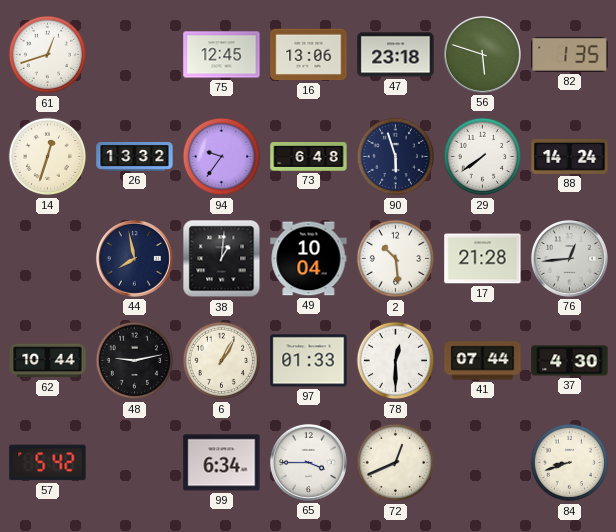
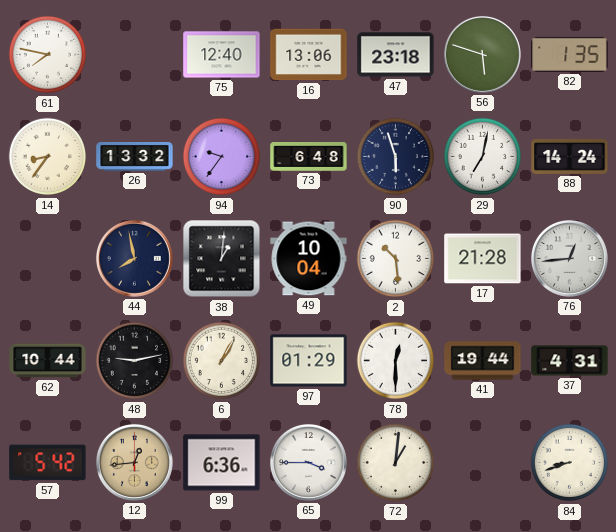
61: 12:42 -> 7:47 (48, 55)
75: 12:45 -> 12:40 (222, 55)
14: 12:33 -> 8:36 (48, 157)
29: 7:39 -> 7:02 (483, 157)
97: 01:33 -> 01:29 (309, 361)
41: 07:44 -> 19:44 (483, 361)
37: 4:30 -> 4:31 (570, 361)
12: none -> 12:44 (134, 462)
99: 6:34 -> 6:36 (222, 463)
72: 12:41 -> 1:01 (396, 463)
